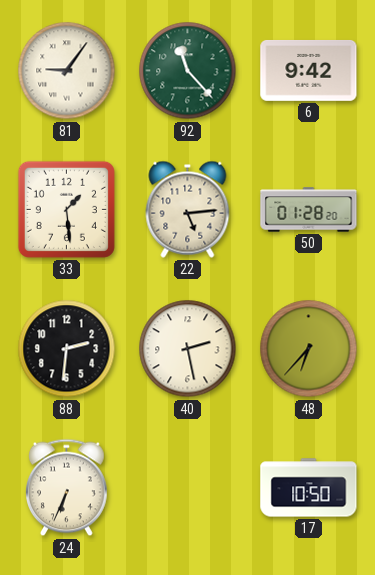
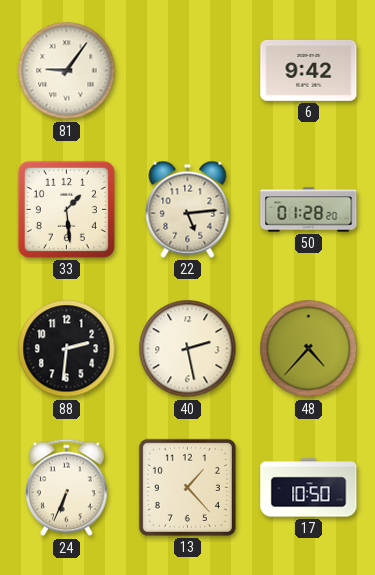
92: 11:23 -> none (188, 71)
48: 6:37 -> 4:37 (309, 349)
13: none -> 1:23 (187, 487)
